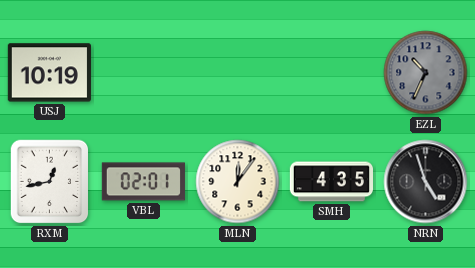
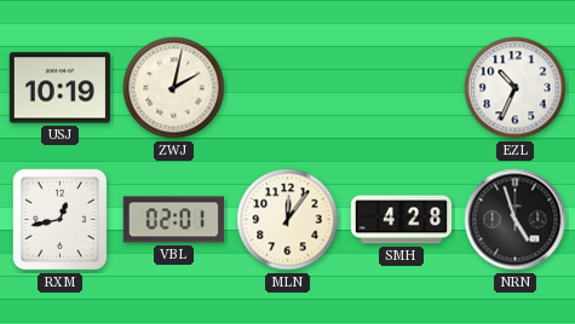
ZWJ: none -> 2:02 (174, 88)
EZL dial: grey -> white (516, 88)
SMH: 4:35 -> 4:28 (401, 220)
